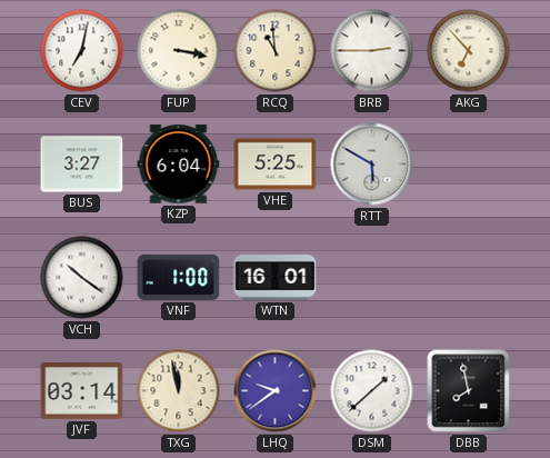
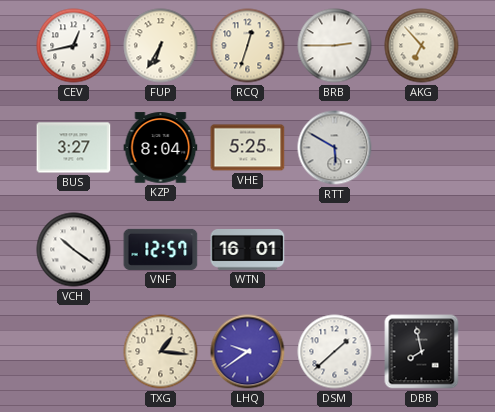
CEV: 7:02 -> 12:43 (74, 46)
FUP: 3:17 -> 6:35 (161, 46)
RCQ: 10:59 -> 12:33 (248, 46)
KZP: 6:04 -> 8:04 (161, 148)
VNF: 1:00 -> 12:57 (161, 249)
JVF: 03:14 -> none (82, 391)
TXG: 11:58 -> 1:16 (161, 352)
